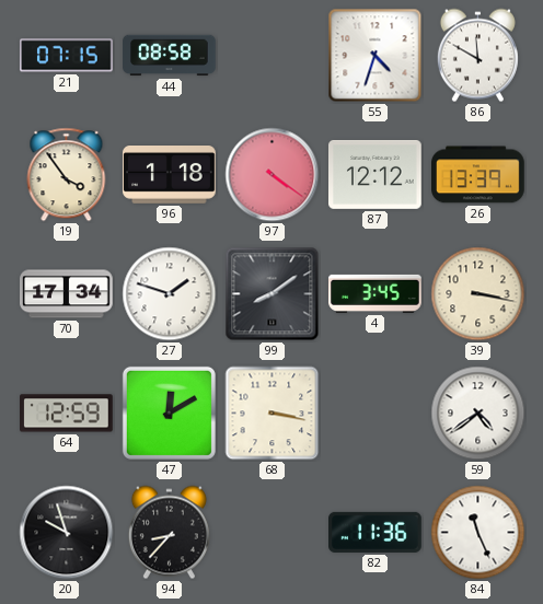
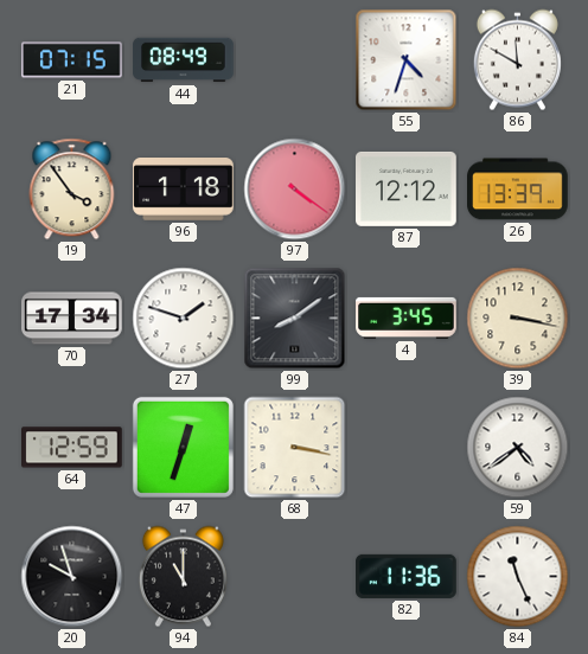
44: 08:58 -> 08:49 (184, 60)
47: 12:10 -> 12:33 (183, 447)
94: 8:37 -> 11:00 (183, 577)
